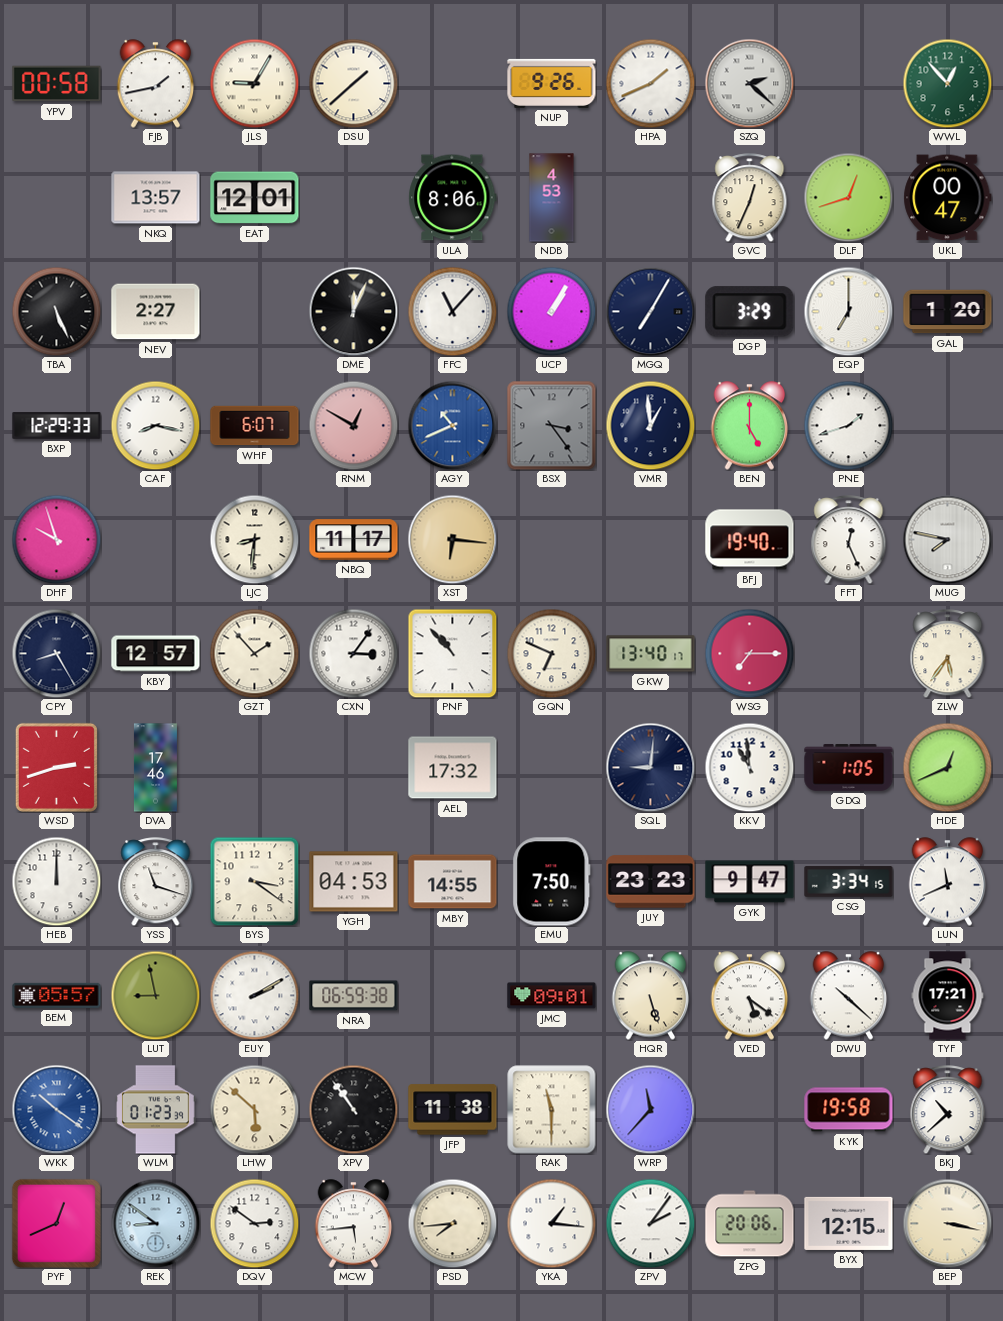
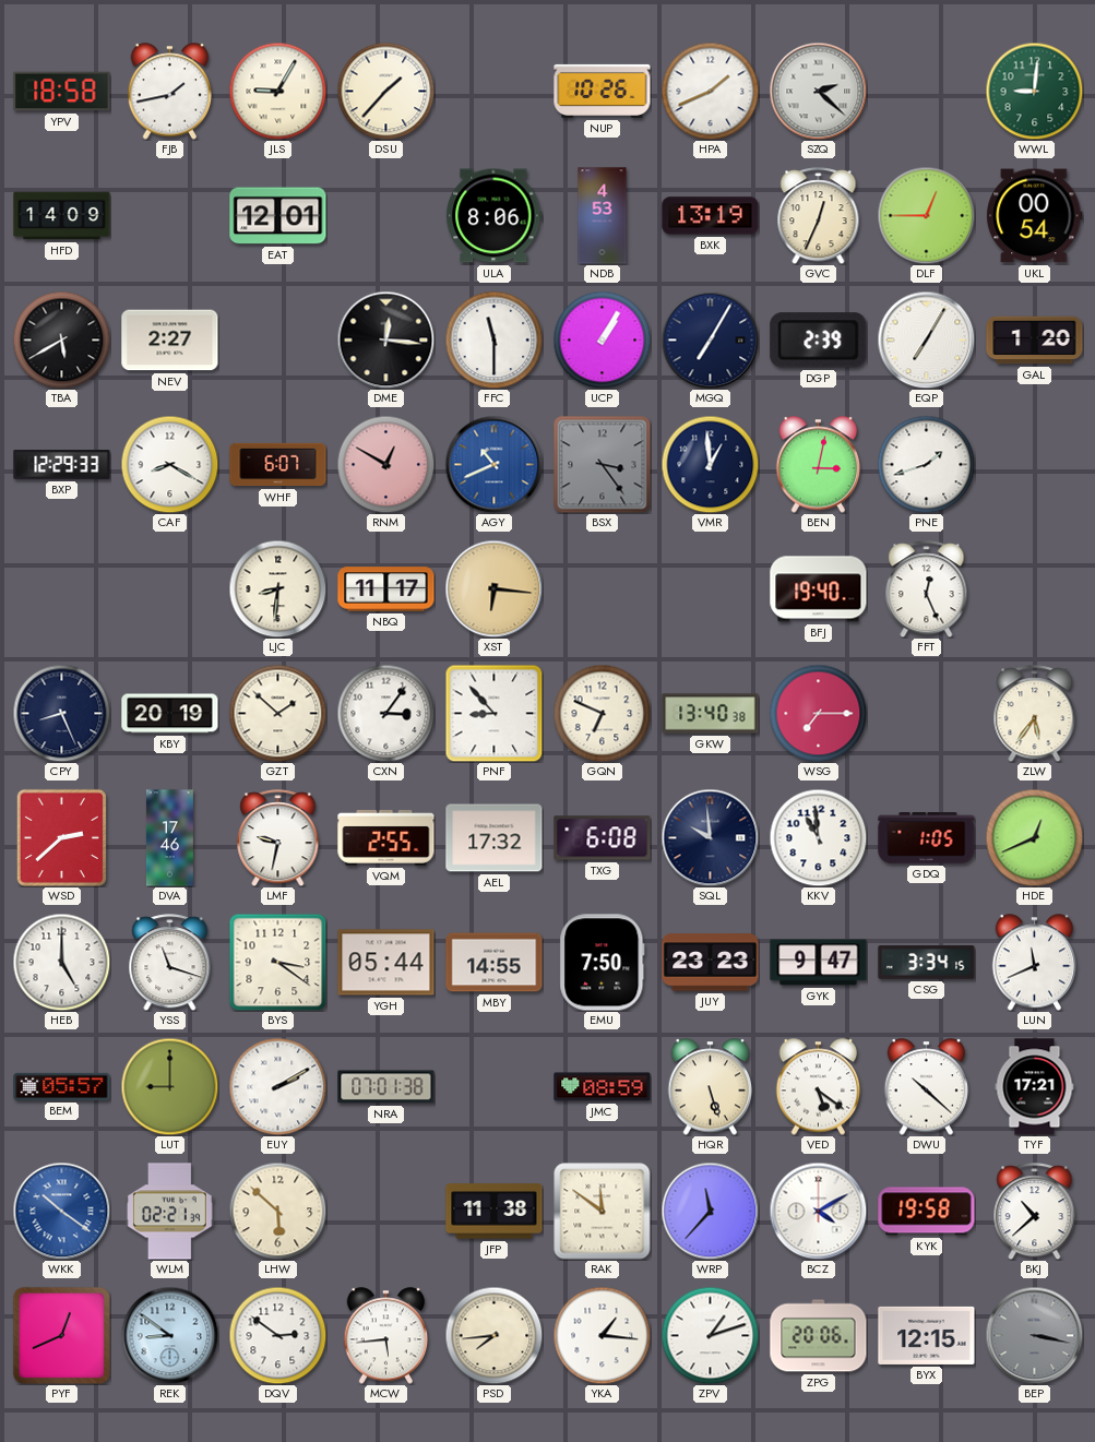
YPV: 00:58 -> 18:58 (62, 92)
DSU: 1:38 -> 1:37 (385, 91)
NUP: 9:26 -> 10:26 (603, 91)
WWL: 12:53 -> 9:01 (1034, 91)
HFD: none -> 14:09 (62, 216)
NKQ: 13:57 -> none (156, 198)
BXK: none -> 13:19 (711, 216)
DLF: 12:42 -> 12:45 (926, 215)
UKL: 00:47 -> 00:54 (1035, 216)
TBA: 5:26 -> 5:40 (61, 339)
DME: 12:04 -> 12:16 (385, 339)
FFC: 11:07 -> 11:30 (493, 339)
DGP: 3:29 -> 2:39 (819, 341)
EQP: 7:00 -> 7:05 (926, 339)
CAF: 8:17 -> 8:20 (169, 464)
BEN: 5:00 -> 3:02 (819, 465)
DHF: 9:57 -> none (56, 539)
MUG: 7:47 -> none (947, 539)
CPY: 8:25 -> 8:26 (61, 713)
KBY: 12:57 -> 20:19 (170, 714)
GZT: 1:53 -> 1:52 (277, 713)
PNF: 10:53 -> 8:53 (493, 713)
GKW: 13:40:17 -> 13:40:38 (711, 714)
WSD: 2:42 -> 2:38 (61, 837)
LMF: none -> 9:32 (278, 838)
VQM: none -> 2:55 (386, 837)
TXG: none -> 6:08 (603, 838)
SQL: 9:01 -> 9:59 (710, 837)
HEB: 12:00 -> 5:00 (61, 962)
YGH: 04:53 -> 05:44 (386, 963)
LUT: 8:58 -> 9:00 (169, 1086)
NRA: 06:59 -> 07:01 (386, 1087)
JMC: 09:01 -> 08:59 (603, 1087)
WLM: 01:23 -> 02:21 (170, 1212)
XPV: 10:54 -> none (353, 1109)
RAK: 11:30 -> 11:51 (603, 1212)
BCZ: none -> 4:10 (818, 1211)
ZPV: 2:06 -> 1:12 (710, 1335)
BEP dial: cream -> grey (1034, 1335)
